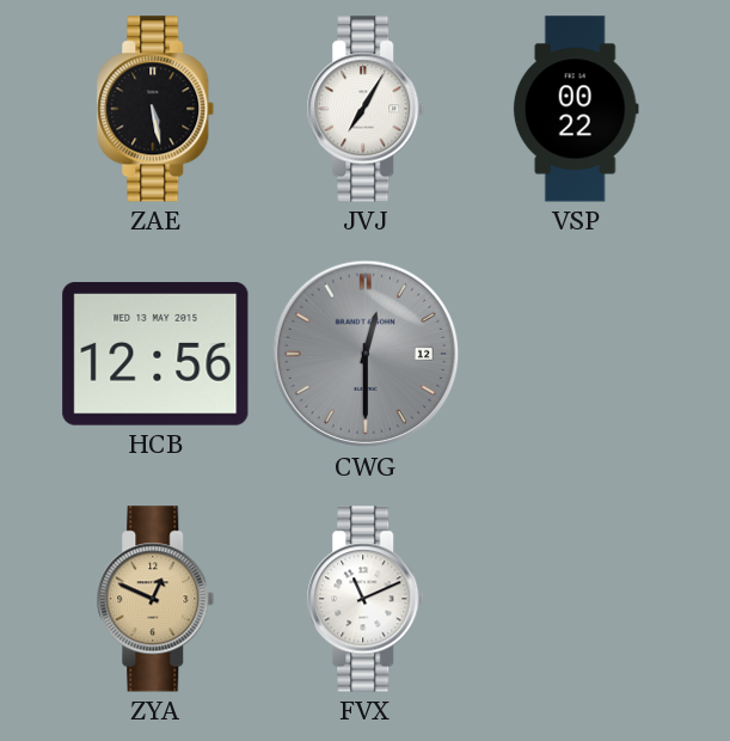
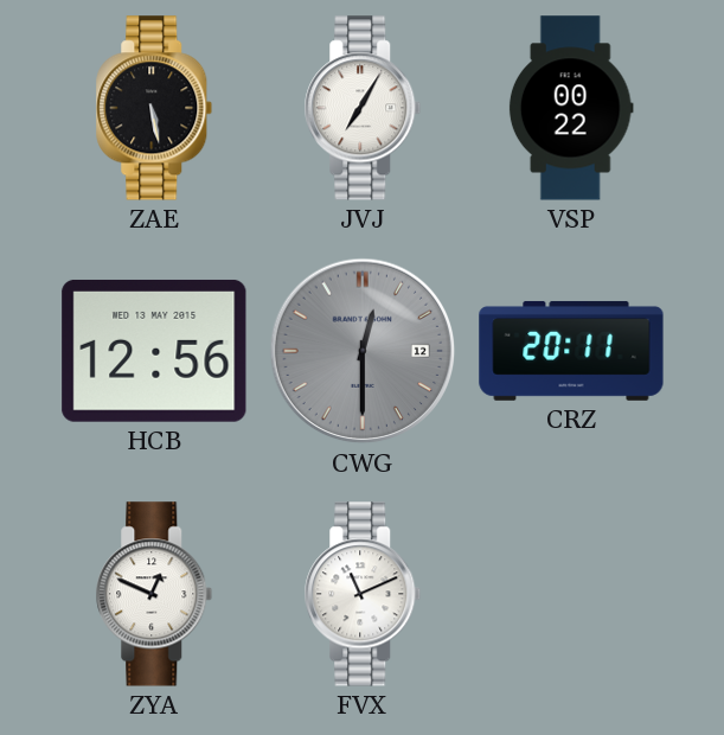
CRZ: none -> 20:11 (571, 351)
ZYA dial: champagne -> white (154, 594)
